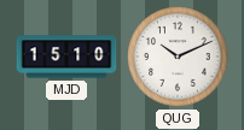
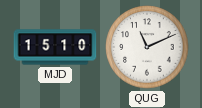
QUG: 10:11 -> 11:11 (147, 47)
